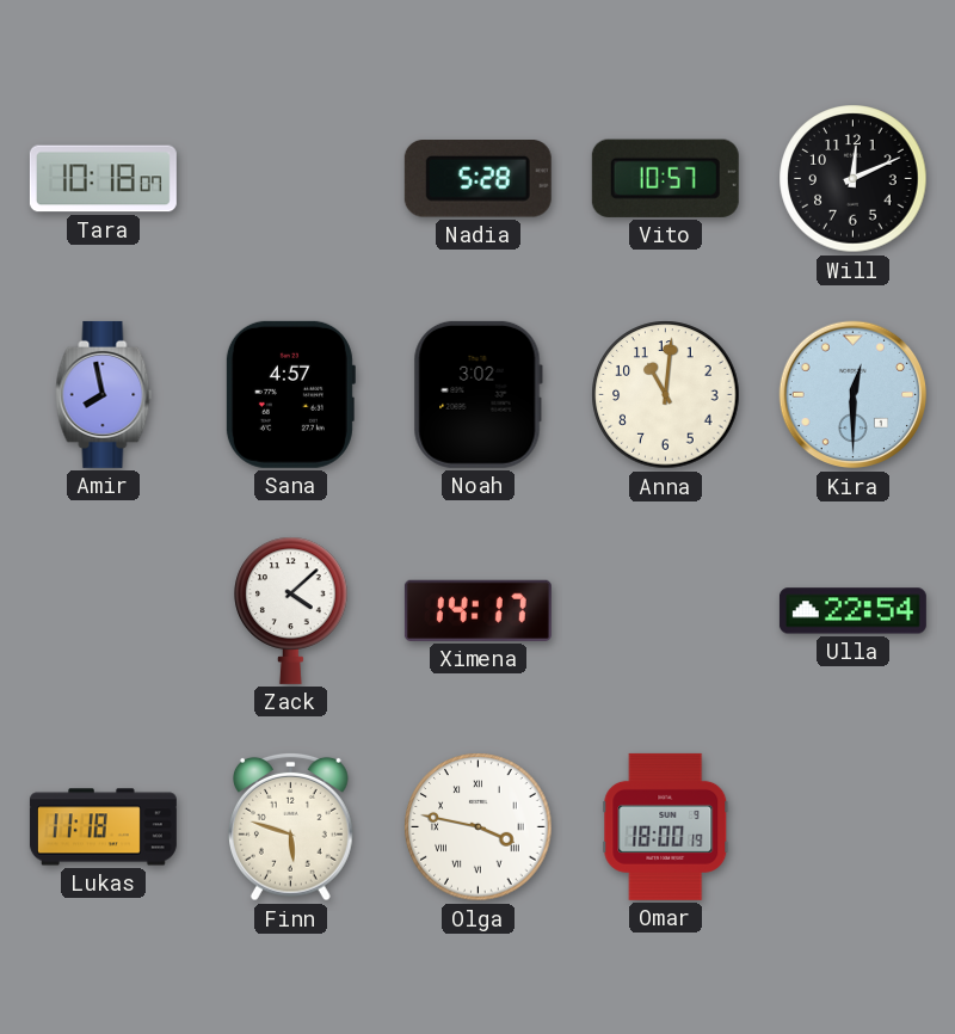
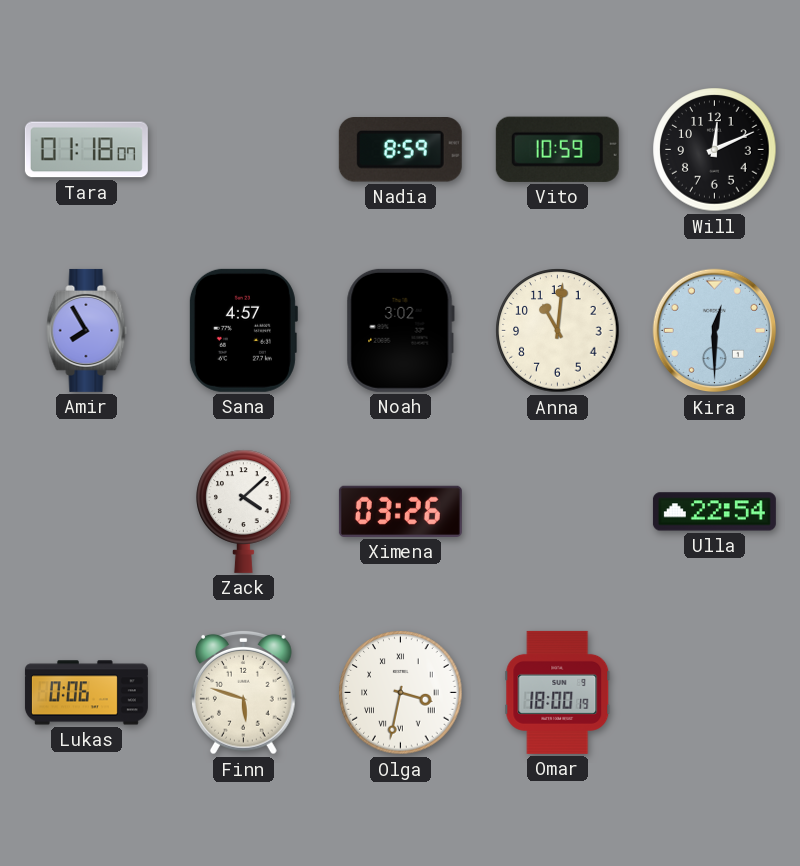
Tara: 10:18 -> 01:18 (86, 150)
Nadia: 5:28 -> 8:59 (400, 150)
Vito: 10:57 -> 10:59 (557, 149)
Amir: 7:58 -> 7:55 (87, 330)
Ximena: 14:17 -> 03:26 (400, 511)
Lukas: 11:18 -> 0:06 (86, 693)
Olga: 3:47 -> 3:32 (401, 693)
